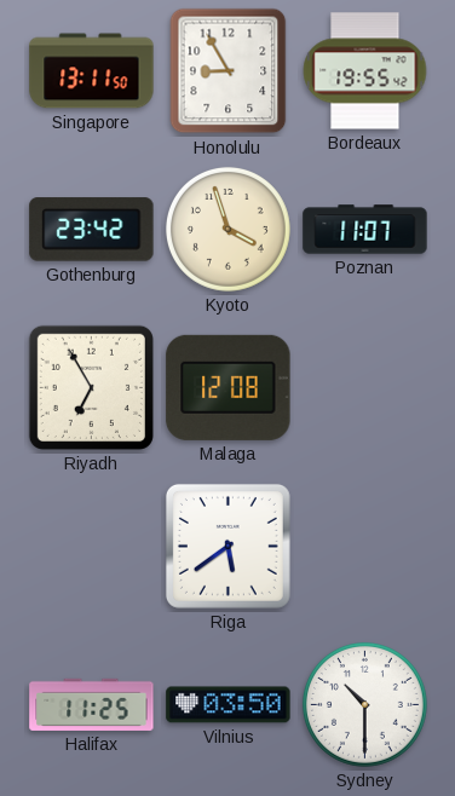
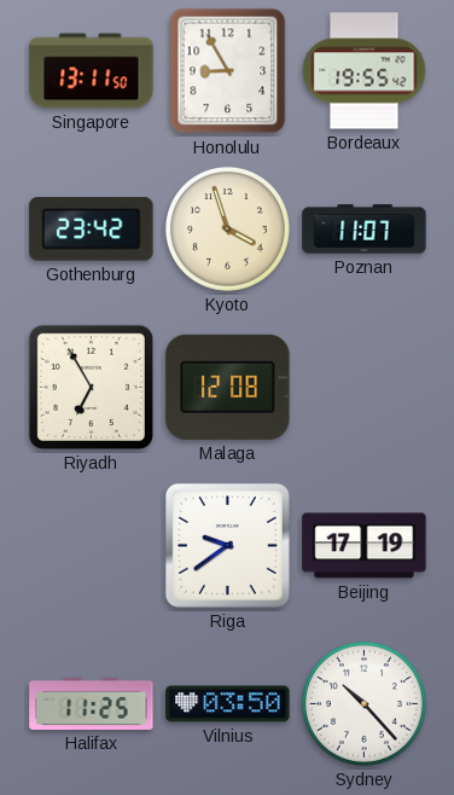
Riga: 5:39 -> 9:39 (227, 545)
Beijing: none -> 17:19 (365, 546)
Sydney: 10:30 -> 10:23 (363, 703)
